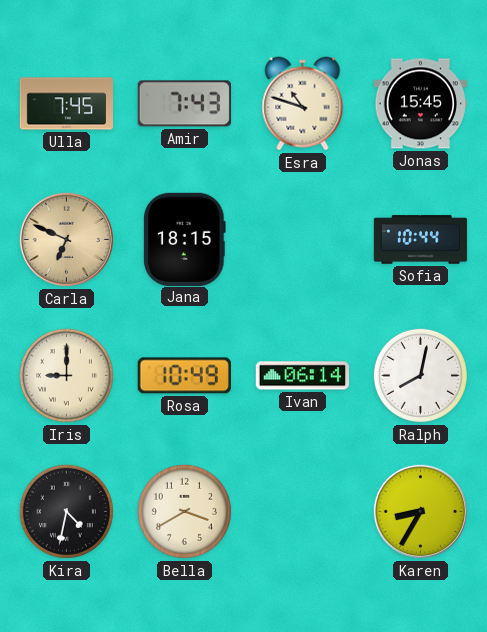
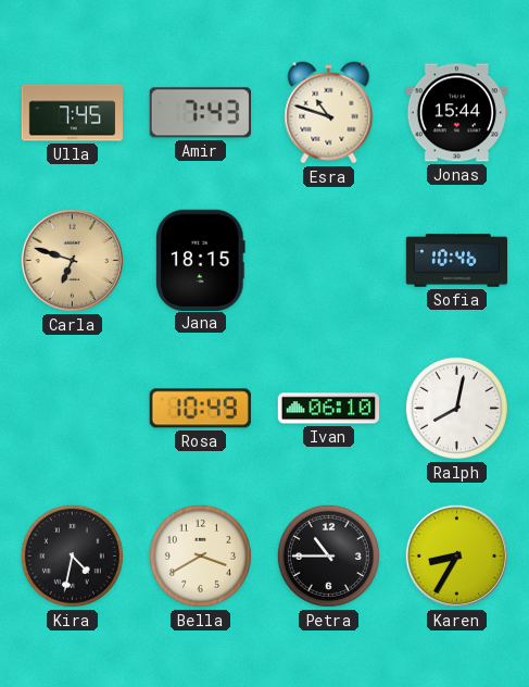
Jonas: 15:45 -> 15:44 (456, 113)
Carla: 6:49 -> 6:48 (72, 260)
Sofia: 10:44 -> 10:46 (457, 261)
Iris: 9:00 -> none (66, 375)
Ivan: 06:14 -> 06:10 (328, 409)
Petra: none -> 10:45 (328, 555)
